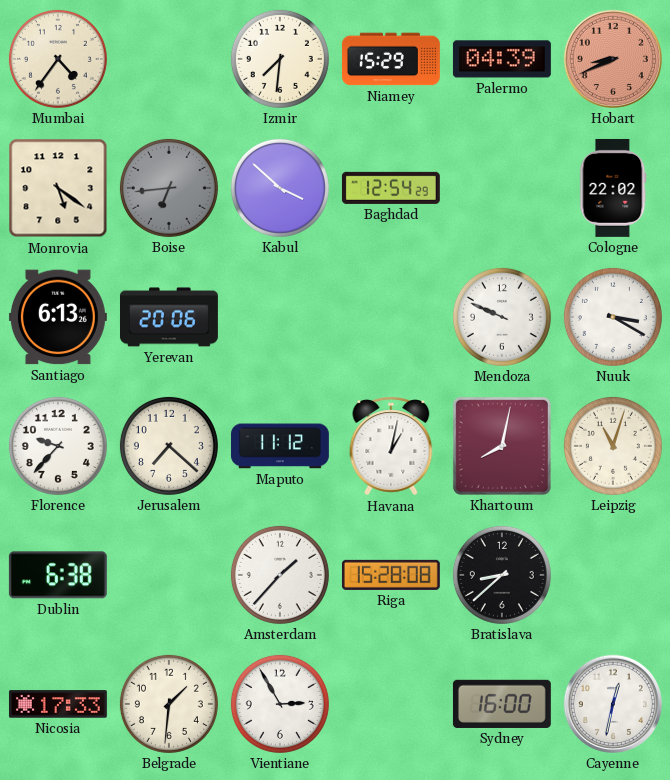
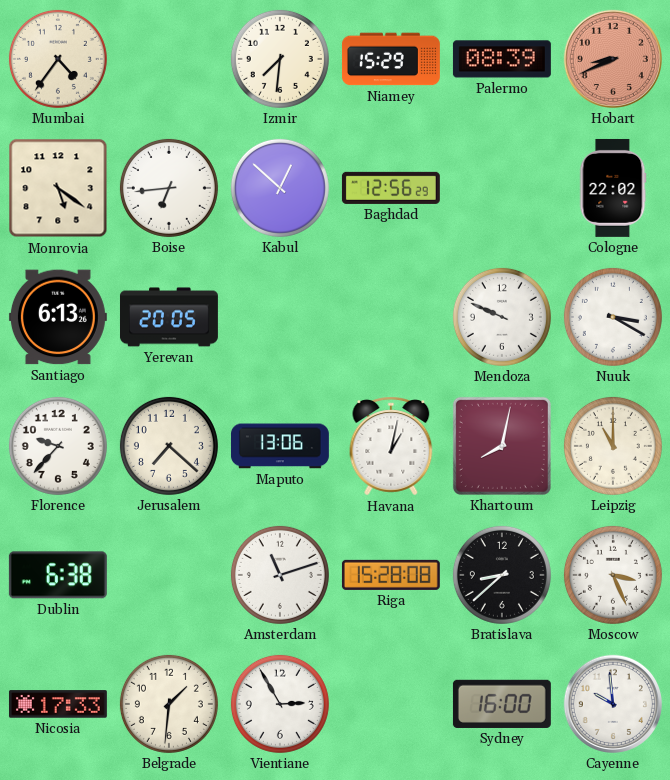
Palermo: 04:39 -> 08:39 (502, 59)
Boise dial: grey -> white (169, 188)
Kabul: 3:52 -> 12:52 (280, 188)
Baghdad: 12:54 -> 12:56 (391, 188)
Yerevan: 20:06 -> 20:05 (169, 317)
Maputo: 11:12 -> 13:06 (280, 446)
Leipzig: 11:03 -> 11:00 (613, 446)
Amsterdam: 1:37 -> 11:12 (280, 575)
Moscow: none -> 3:26 (613, 575)
Cayenne: 12:32 -> 9:59 (613, 704)
